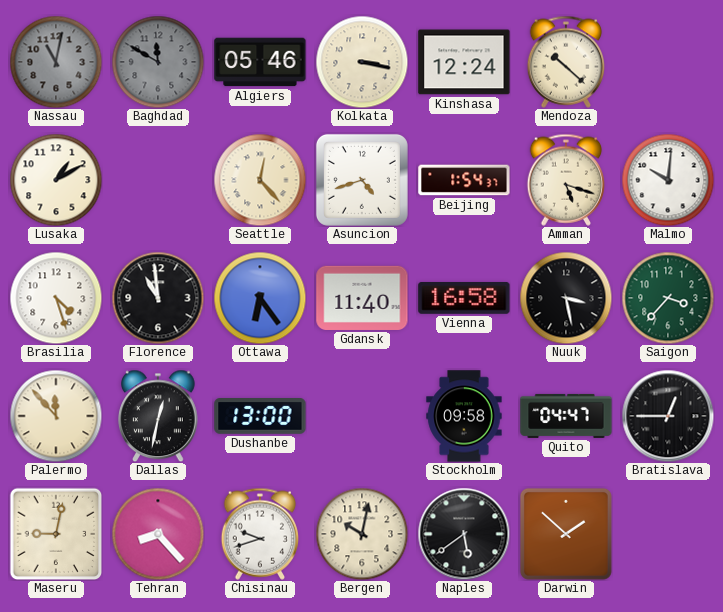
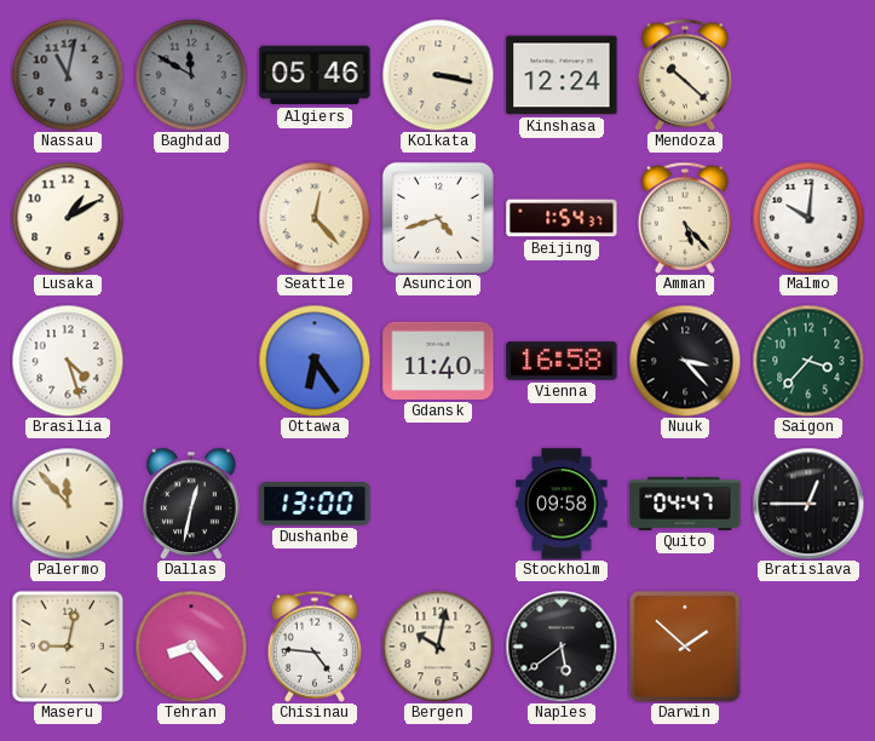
Amman: 5:18 -> 5:23 (684, 218)
Florence: 10:59 -> none (158, 298)
Nuuk: 3:28 -> 3:23 (685, 361)
Chisinau: 9:42 -> 4:46 (313, 647)
